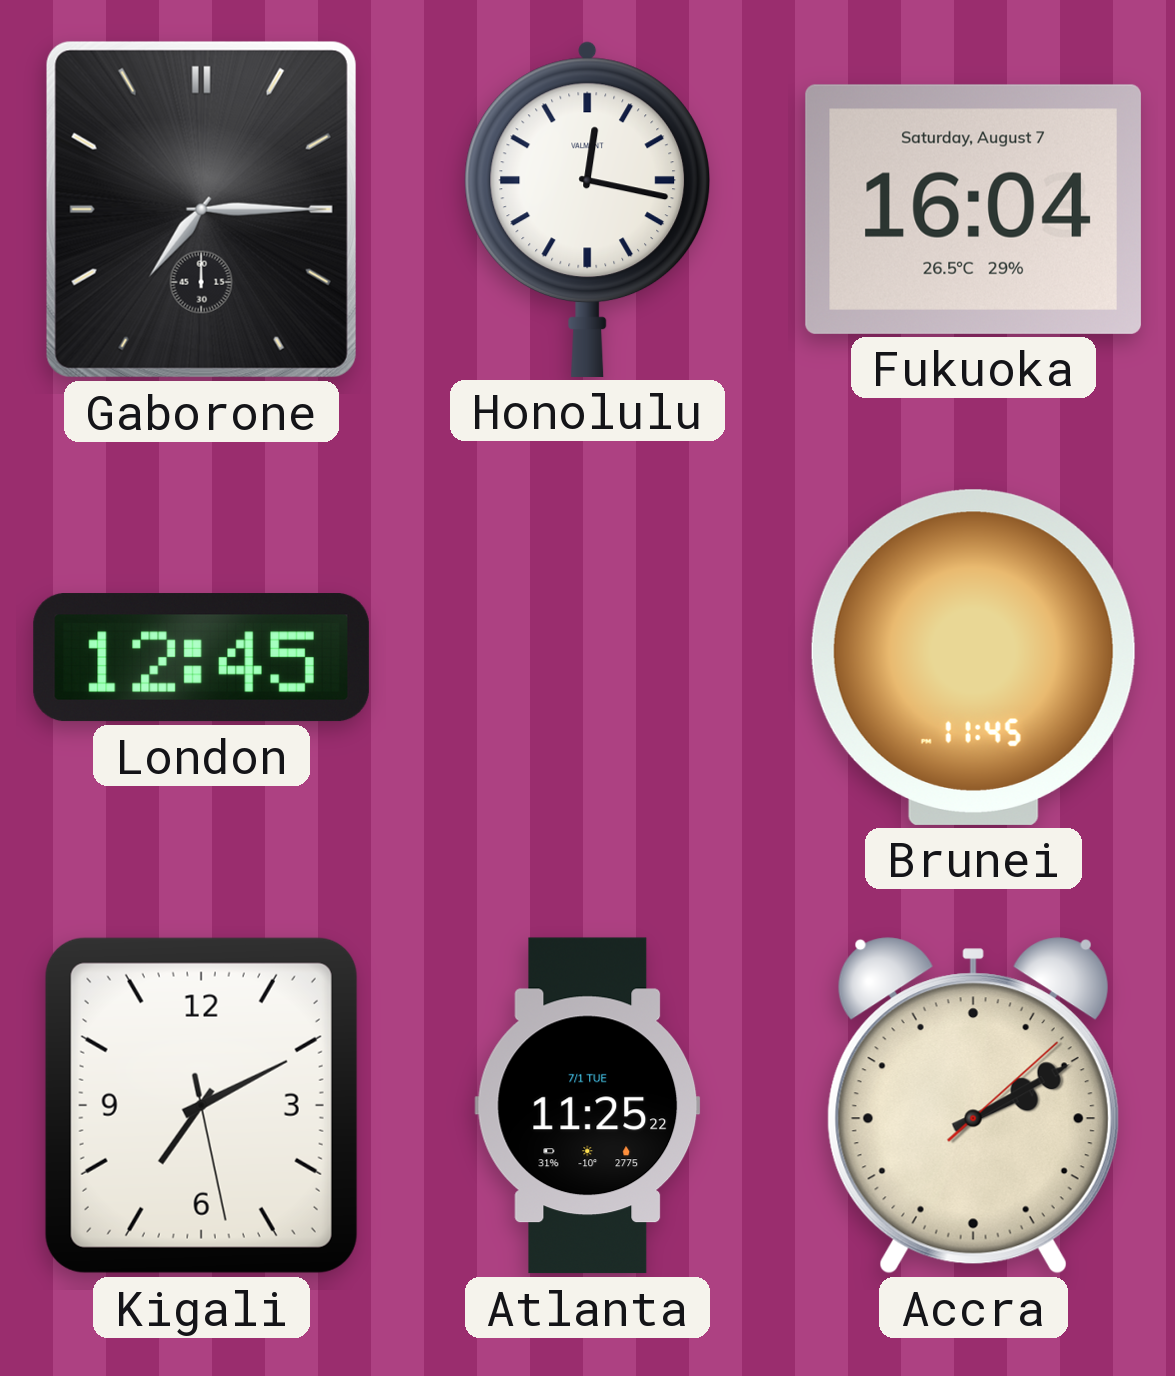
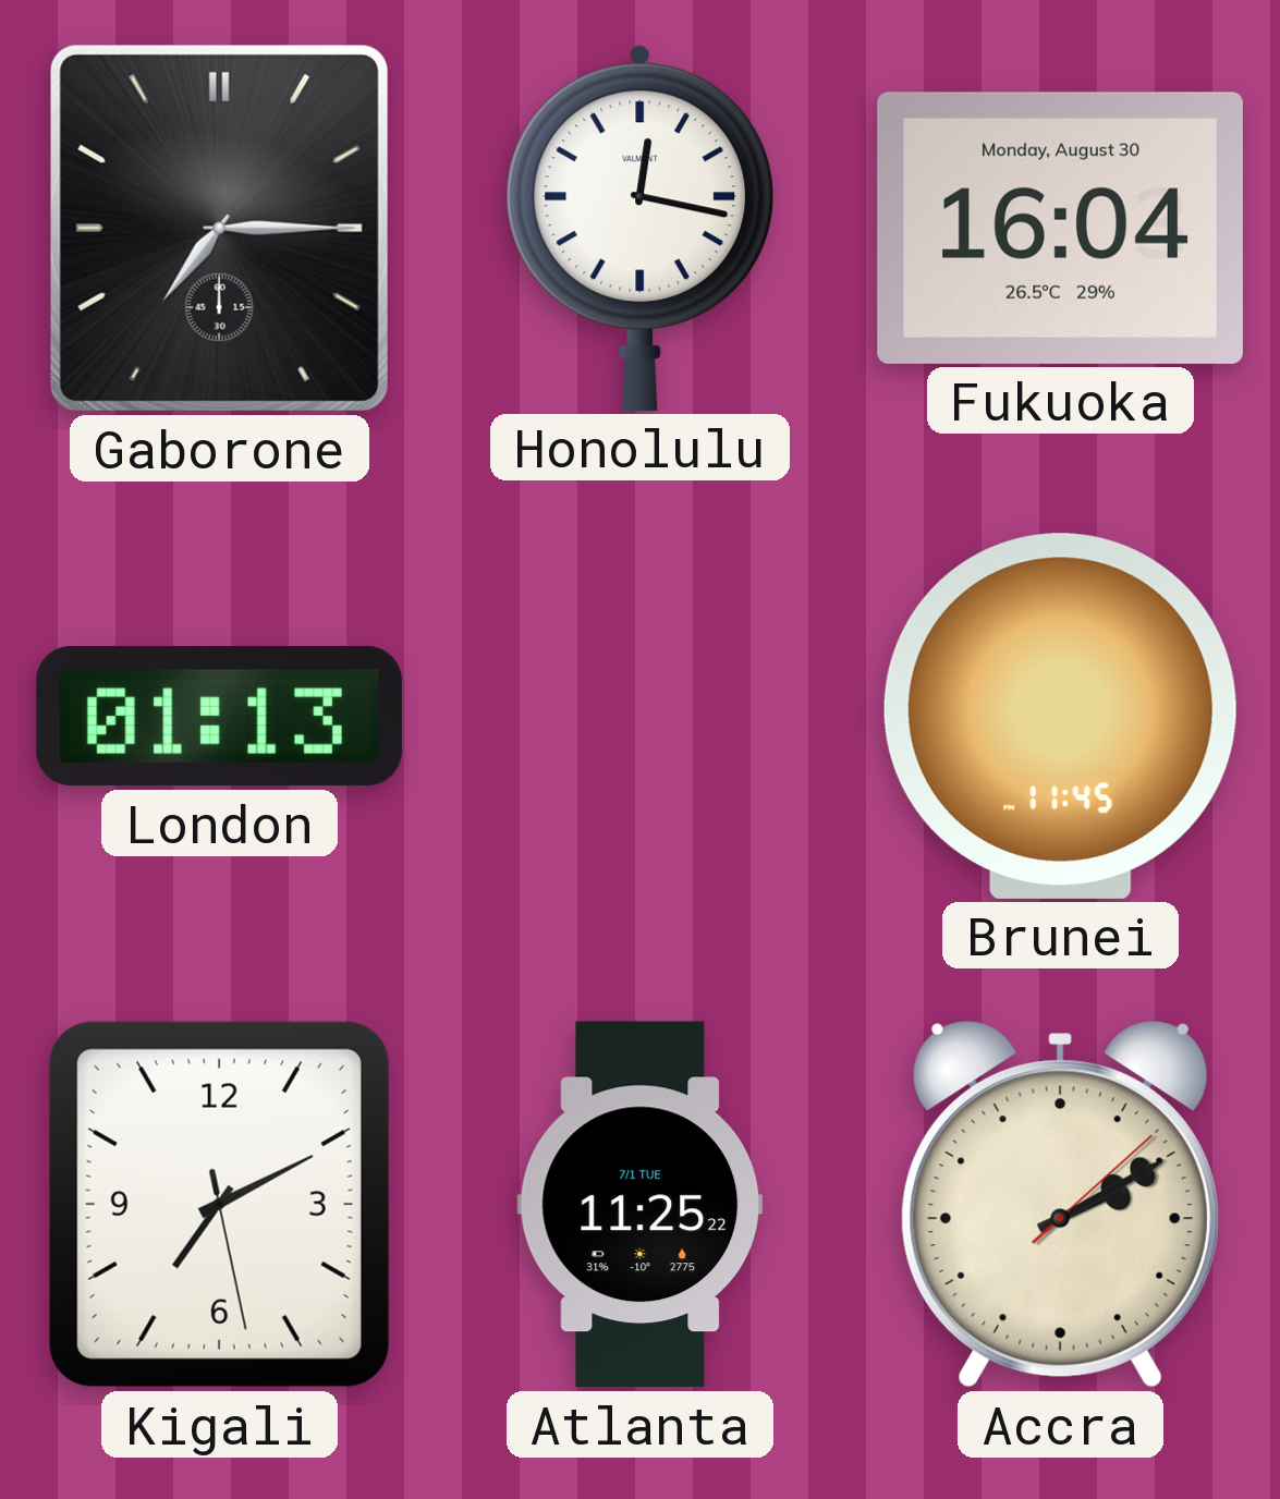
Fukuoka date: Saturday, August 7 -> Monday, August 30 (1060, 228)
London: 12:45 -> 01:13 (219, 717)
